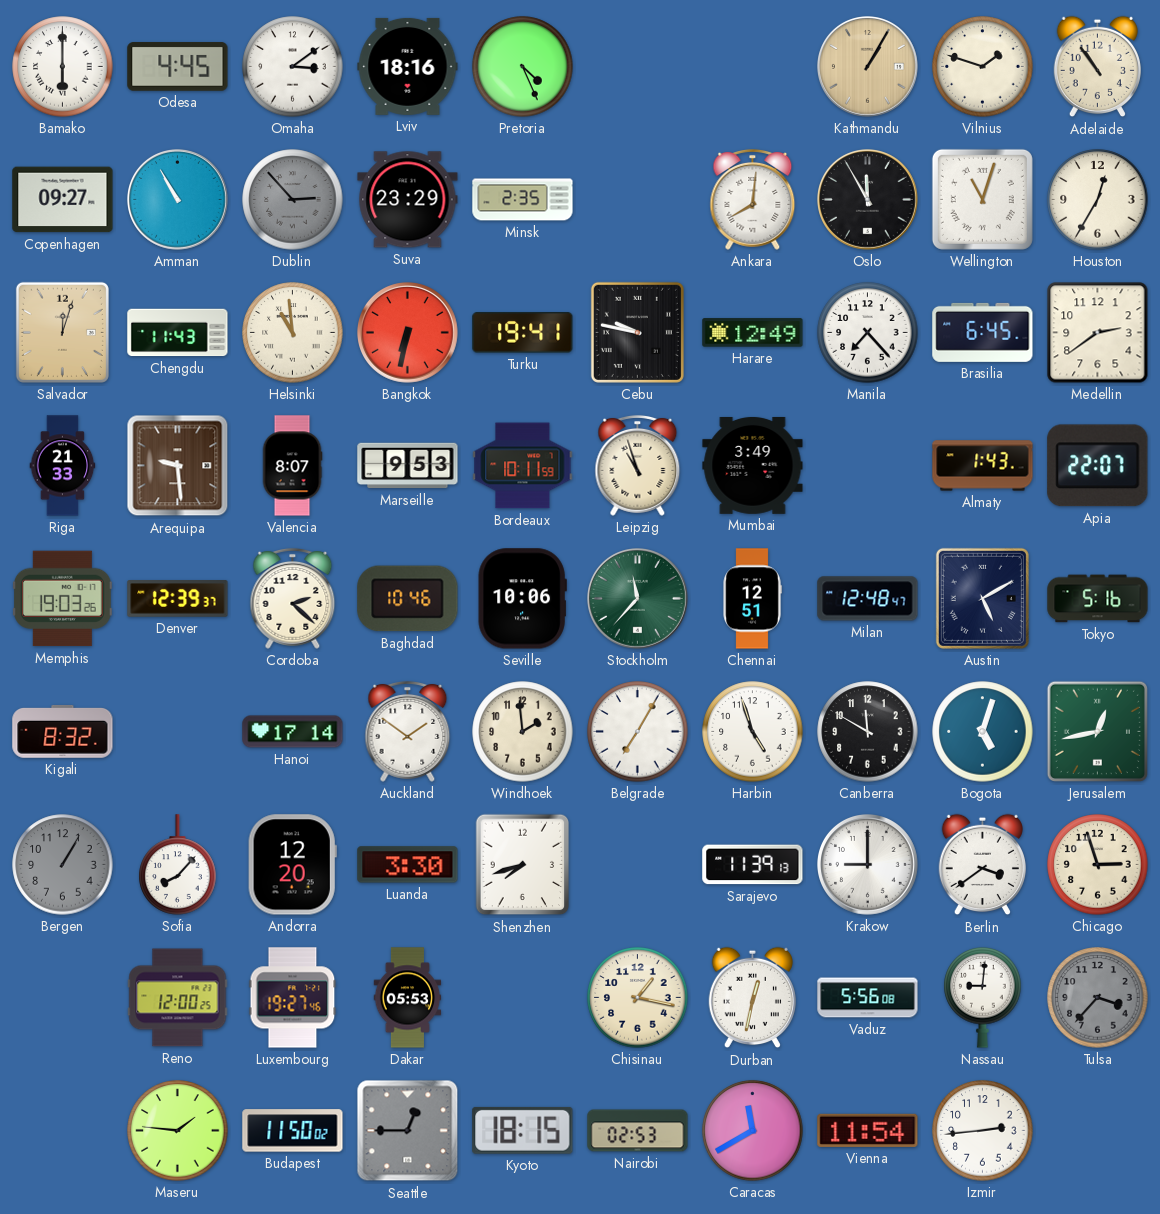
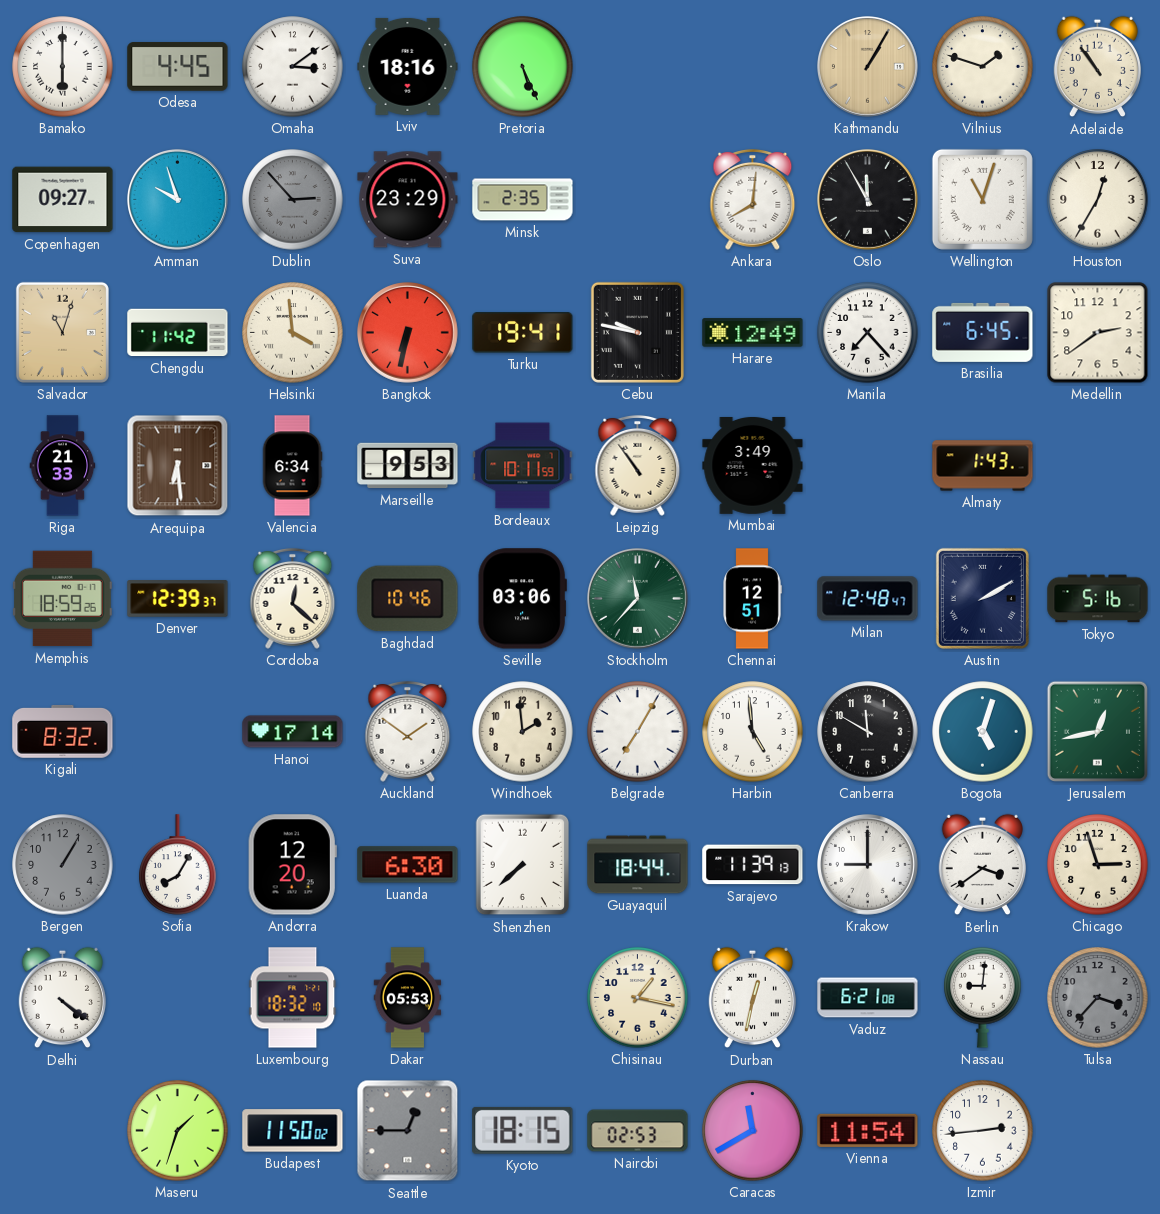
Pretoria: 4:26 -> 5:26 (523, 67)
Amman: 10:55 -> 9:57 (178, 200)
Salvador: 12:03 -> 11:03 (62, 332)
Chengdu: 11:43 -> 11:42 (178, 333)
Helsinki: 10:59 -> 3:59 (293, 333)
Arequipa: 9:29 -> 6:29 (178, 466)
Valencia: 8:07 -> 6:34 (292, 466)
Leipzig: 10:57 -> 10:54 (638, 465)
Apia: 22:07 -> none (1098, 466)
Memphis: 19:03 -> 18:59 (62, 599)
Cordoba: 2:22 -> 12:22 (293, 598)
Seville: 10:06 -> 03:06 (522, 599)
Austin: 5:10 -> 2:10 (982, 598)
Harbin: 4:57 -> 4:59 (753, 732)
Sofia: 8:07 -> 8:05 (178, 865)
Luanda: 3:30 -> 6:30 (408, 865)
Shenzhen: 7:42 -> 7:38 (523, 865)
Guayaquil: none -> 18:44 (638, 865)
Delhi: none -> 4:21 (62, 998)
Reno: 12:00 -> none (178, 998)
Luxembourg: 19:27 -> 18:32 (293, 998)
Vaduz: 5:56 -> 6:21 (868, 998)
Maseru: 1:46 -> 1:33 (178, 1131)
